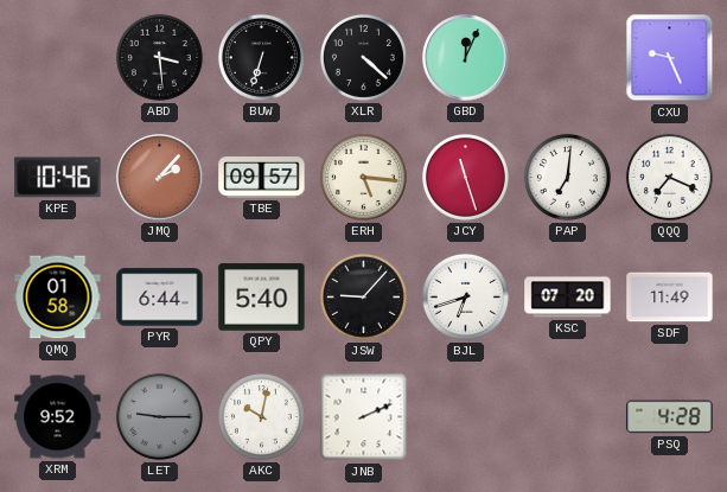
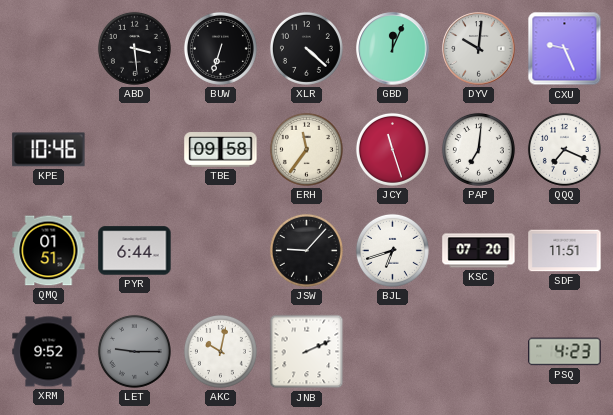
DYV: none -> 10:01 (479, 49)
JMQ: 2:07 -> none (160, 178)
TBE: 09:57 -> 09:58 (221, 150)
ERH: 5:16 -> 11:36 (306, 149)
QMQ: 01:58 -> 01:51 (49, 251)
QPY: 5:40 -> none (262, 298)
SDF: 11:49 -> 11:51 (565, 251)
PSQ: 4:28 -> 4:23 (565, 352)
